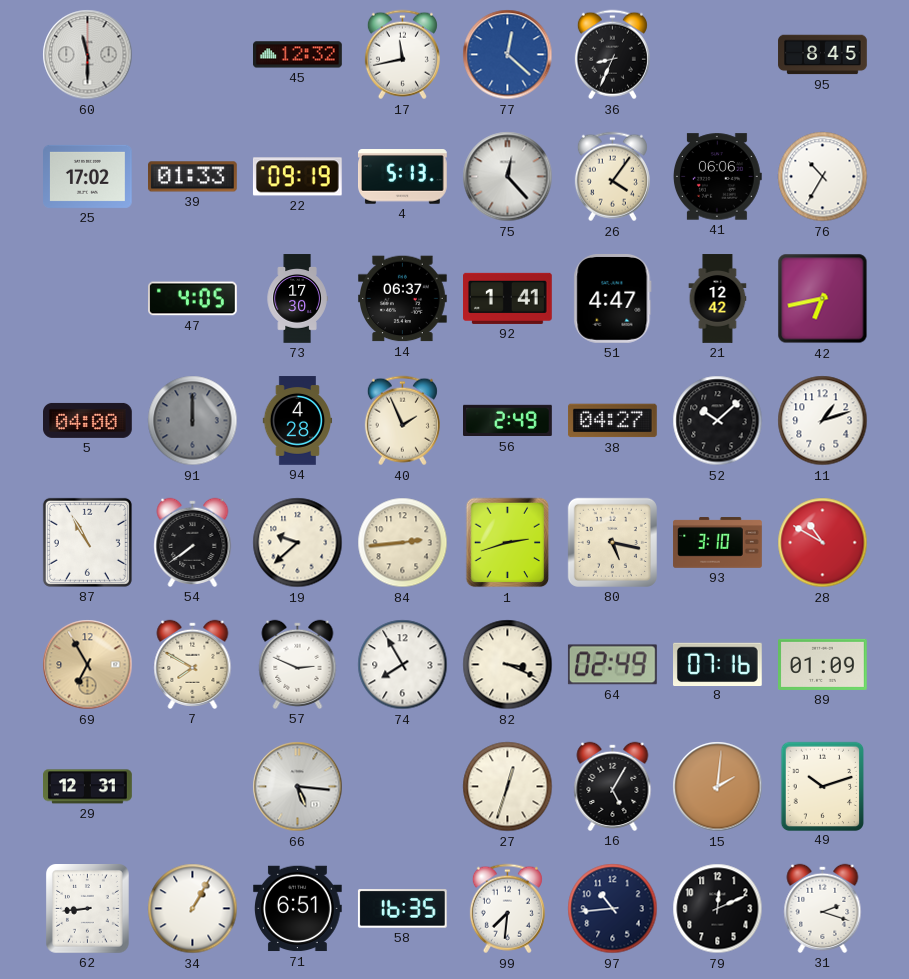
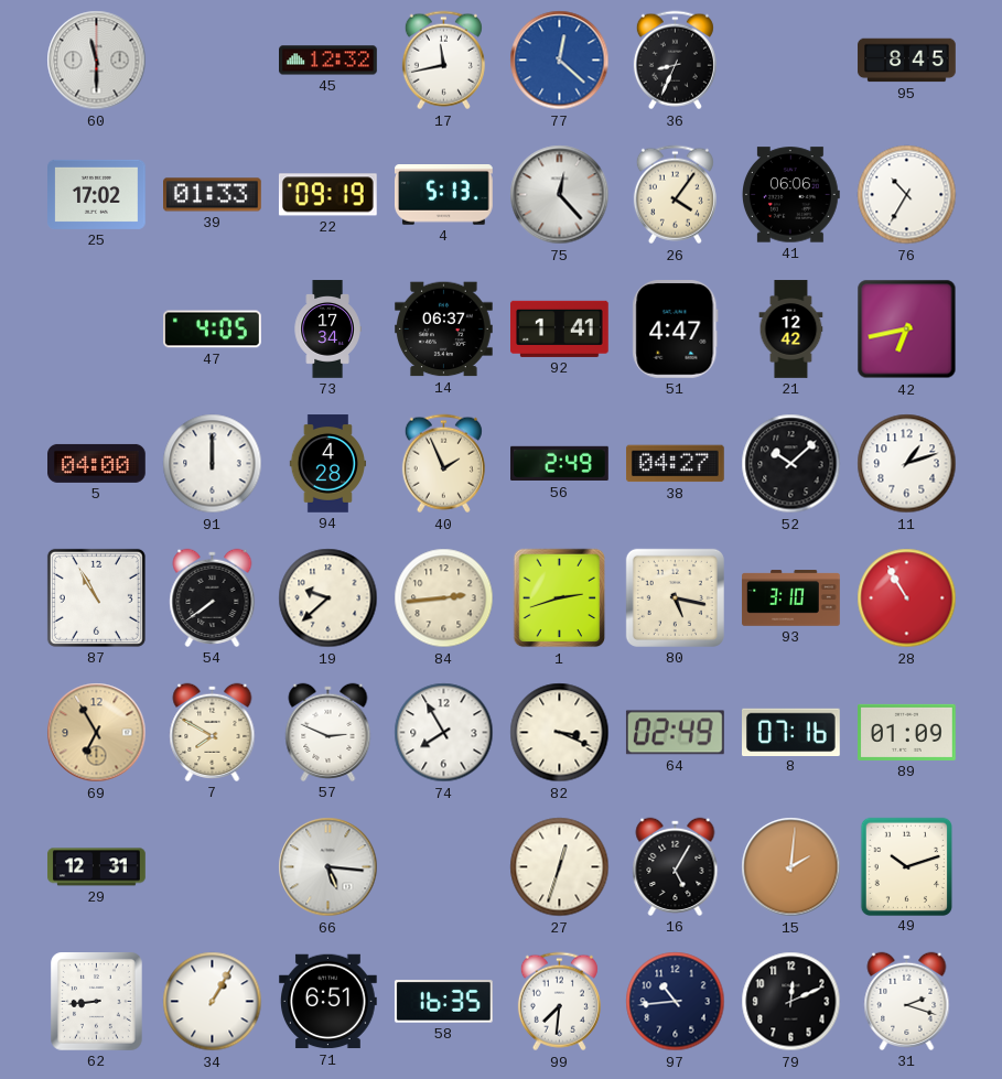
73: 17:30 -> 17:34 (327, 330)
91 dial: grey -> white (213, 464)
28: 10:50 -> 10:55 (907, 598)
